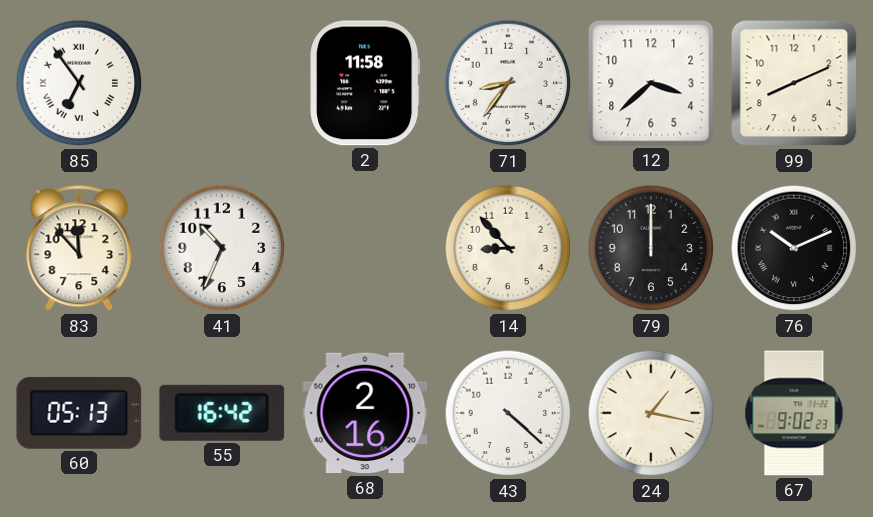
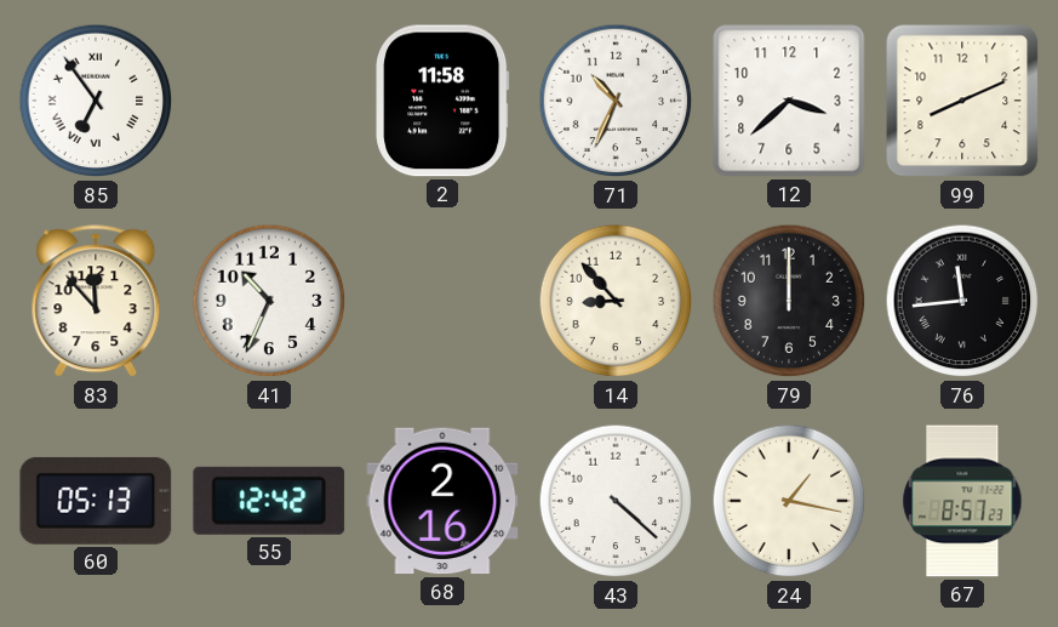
71: 8:36 -> 10:34 (616, 101)
76: 10:11 -> 11:44 (962, 301)
55: 16:42 -> 12:42 (269, 501)
67: 9:02 -> 8:57 (962, 501)
